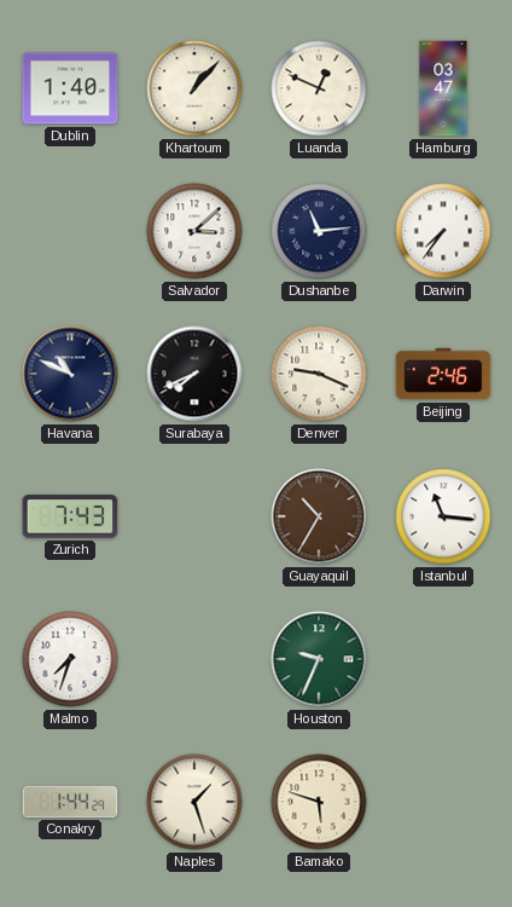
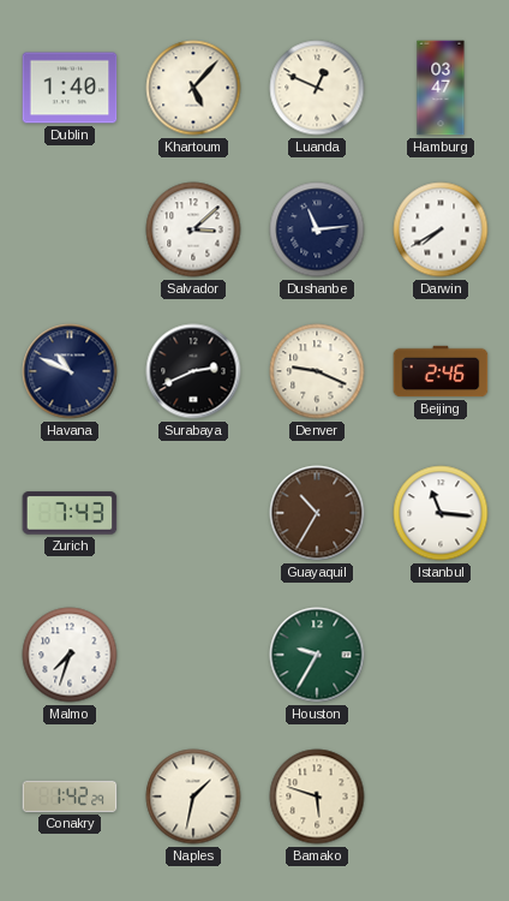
Khartoum: 1:07 -> 5:07 (193, 88)
Darwin: 7:36 -> 7:40 (441, 229)
Surabaya: 7:41 -> 2:41 (193, 371)
Houston: 9:34 -> 9:35 (317, 655)
Conakry: 1:44 -> 1:42 (70, 796)
Naples: 1:27 -> 1:32 (193, 796)
